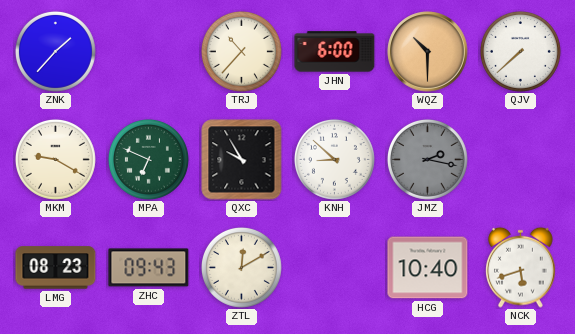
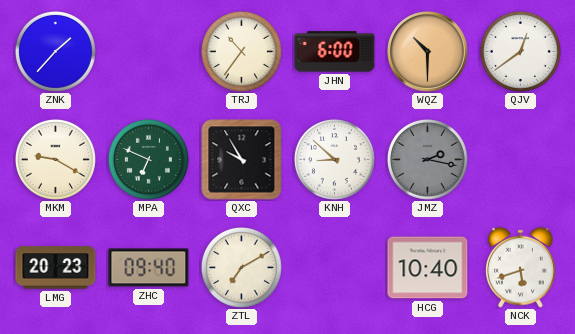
TRJ: 10:37 -> 10:36 (241, 51)
QJV: 7:38 -> 12:39 (520, 51)
LMG: 08:23 -> 20:23 (56, 268)
ZHC: 09:43 -> 09:40 (149, 268)
ZTL: 12:10 -> 7:10 (241, 267)
